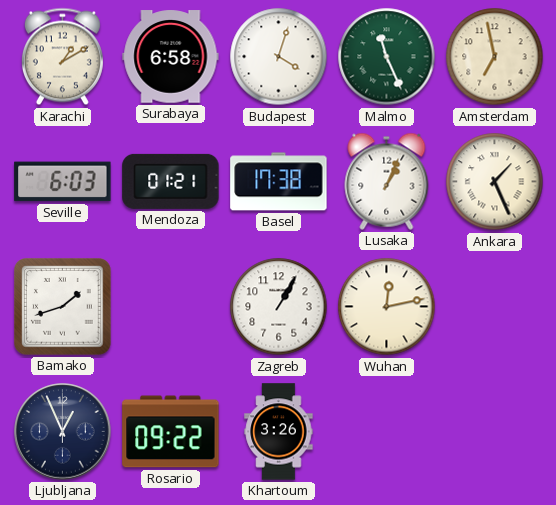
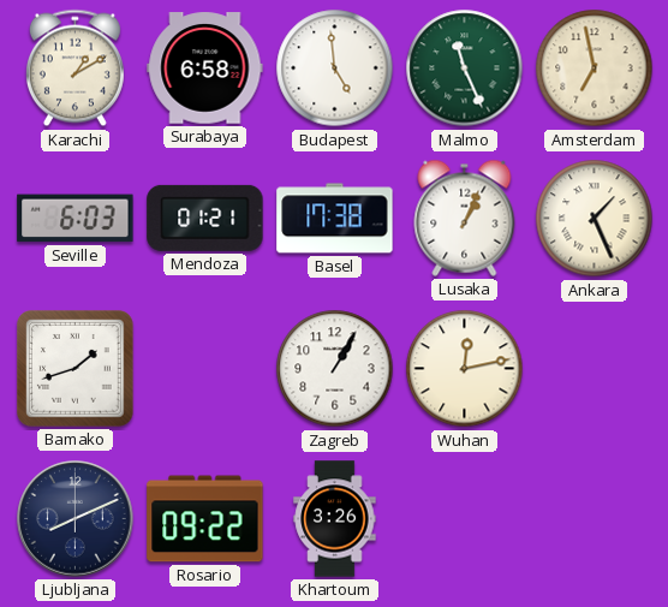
Budapest: 4:03 -> 4:59 (335, 69)
Ljubljana: 12:56 -> 8:11 (76, 519)
